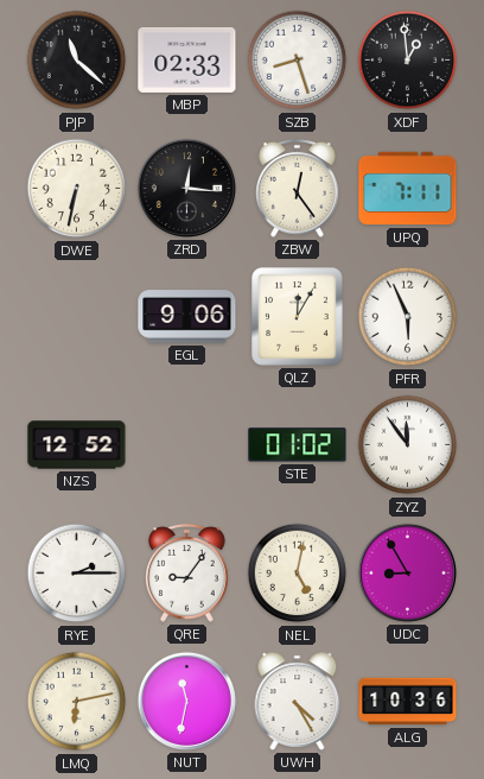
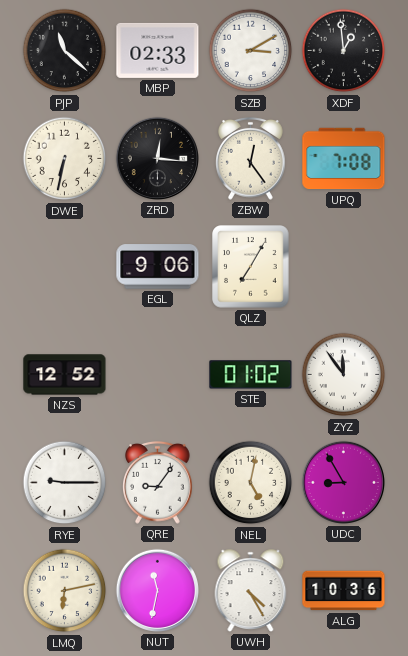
SZB: 8:27 -> 3:10 (251, 51)
UPQ: 7:11 -> 7:08 (344, 159)
QLZ: 12:05 -> 7:05 (251, 267)
PFR: 5:56 -> none (408, 317)
RYE: 2:15 -> 9:15 (65, 483)
